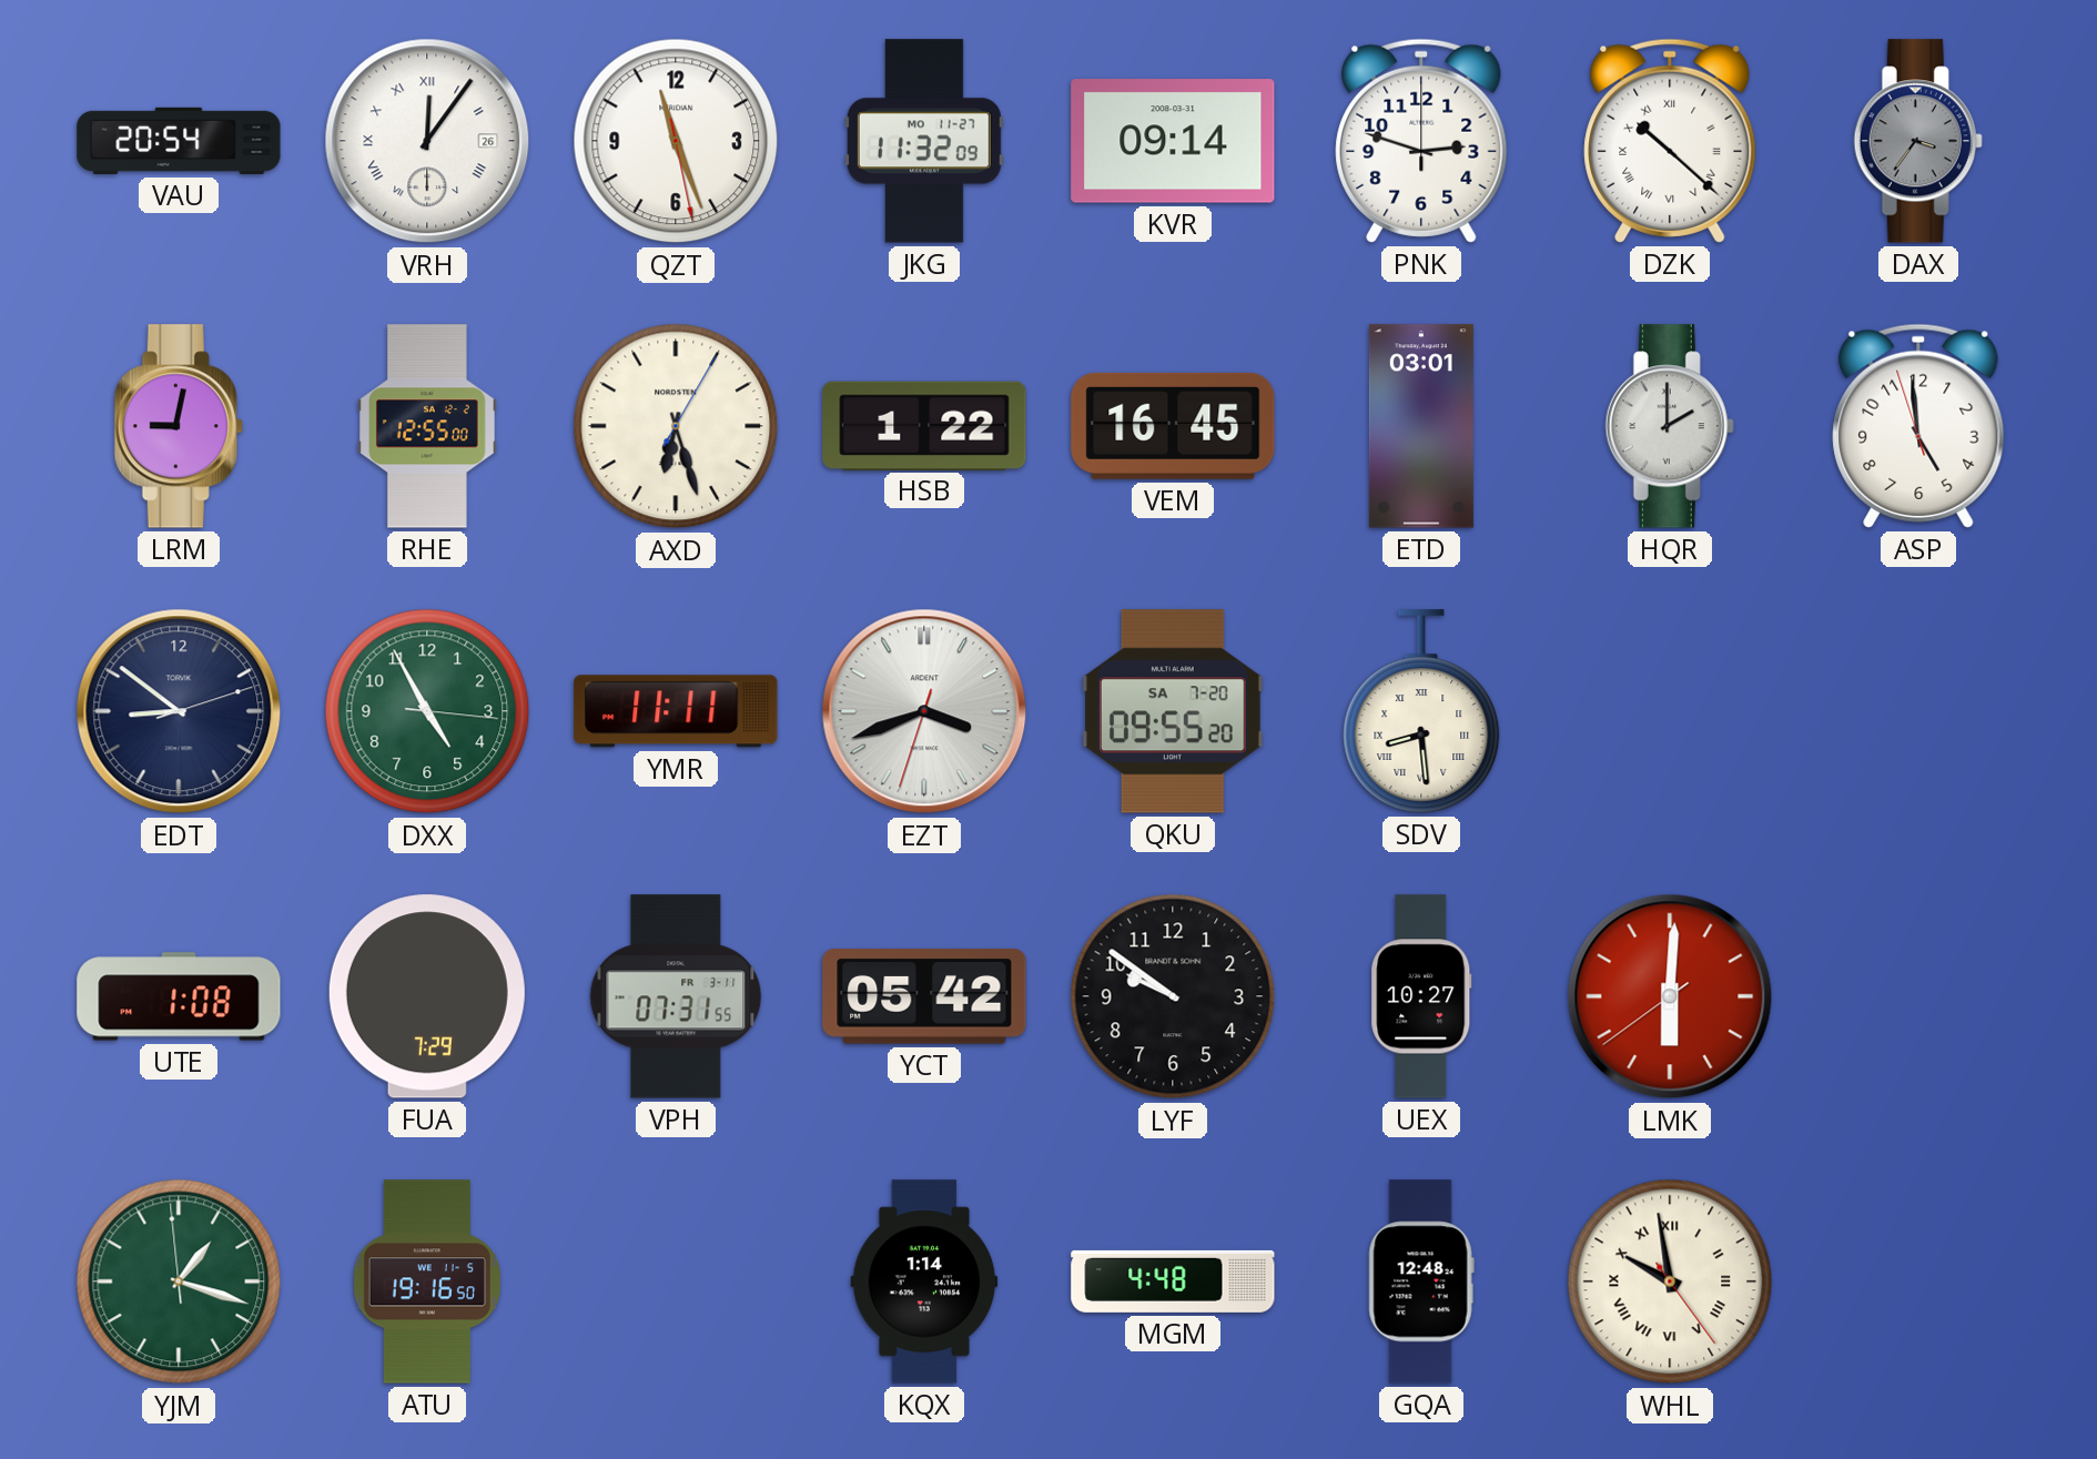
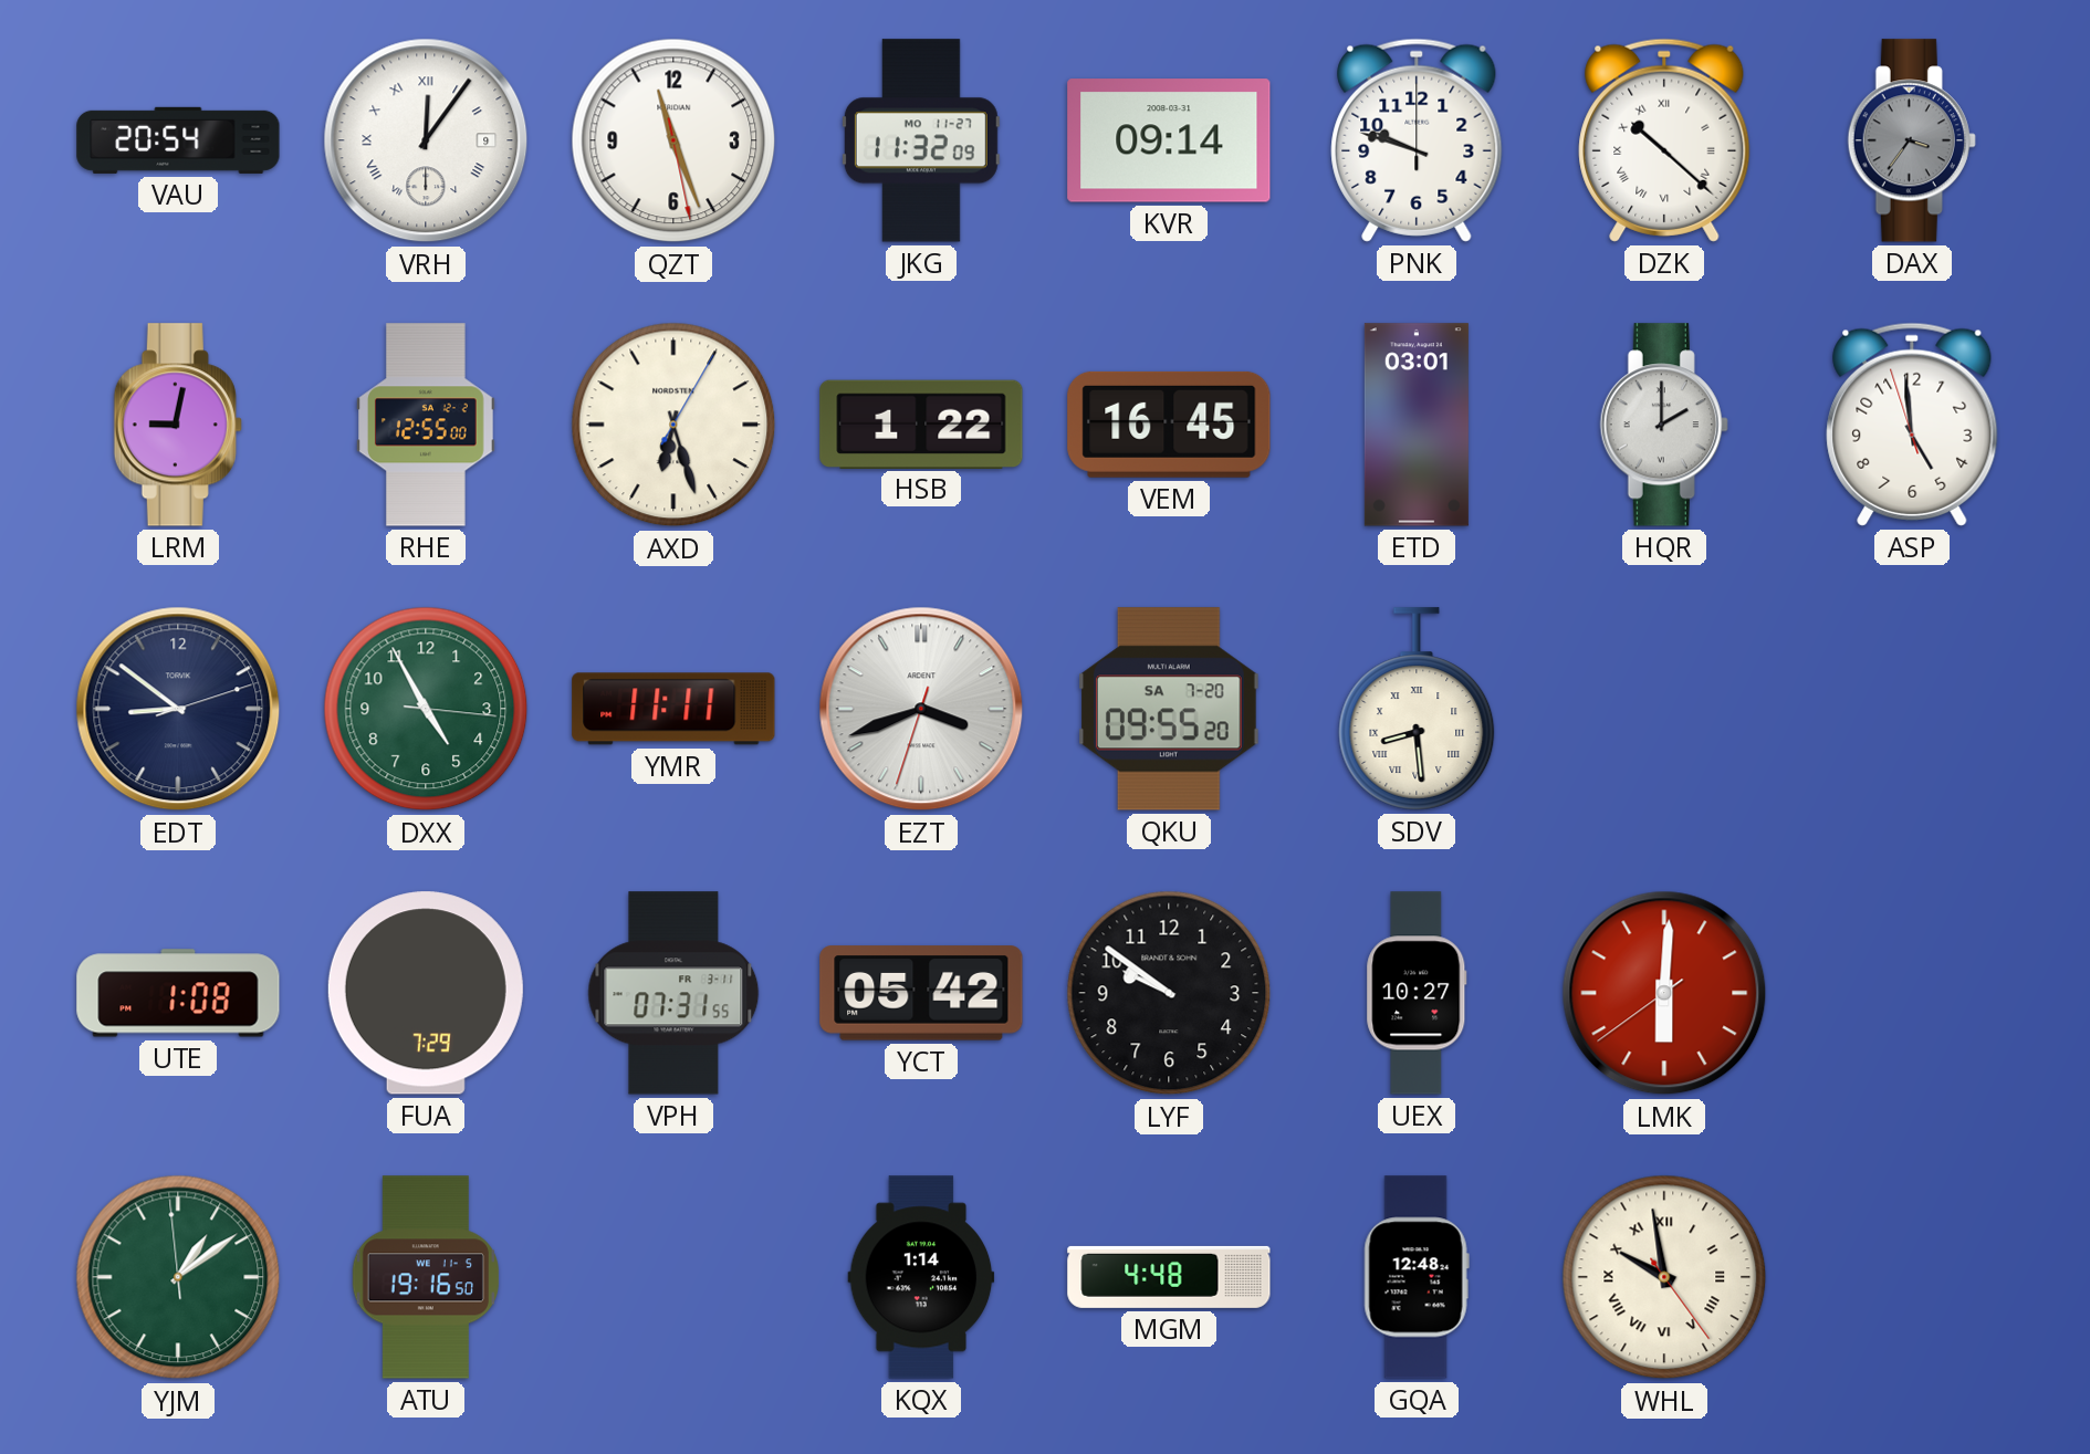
VRH date: 26 -> 9 (426, 140)
PNK: 2:48 -> 9:48 (1417, 140)
YJM: 1:17 -> 1:08 (178, 1277)
